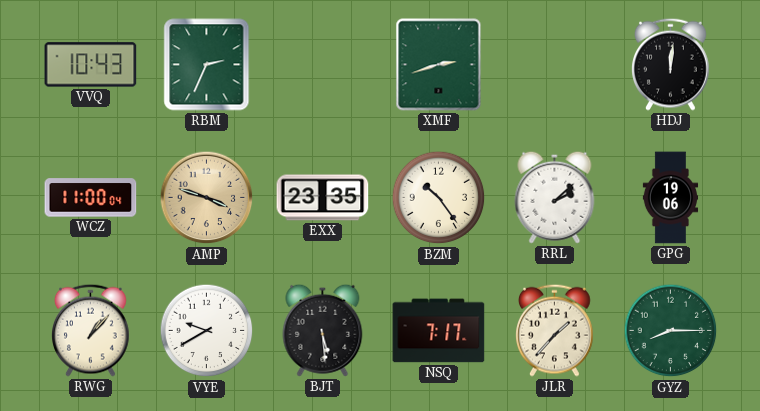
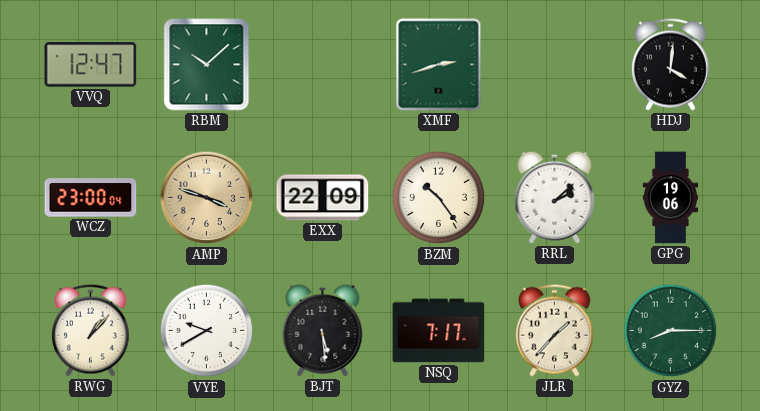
VVQ: 10:43 -> 12:47 (91, 65)
RBM: 2:34 -> 10:08 (207, 65)
HDJ: 12:01 -> 4:01 (671, 64)
WCZ: 11:00 -> 23:00 (91, 198)
EXX: 23:35 -> 22:09 (323, 198)
